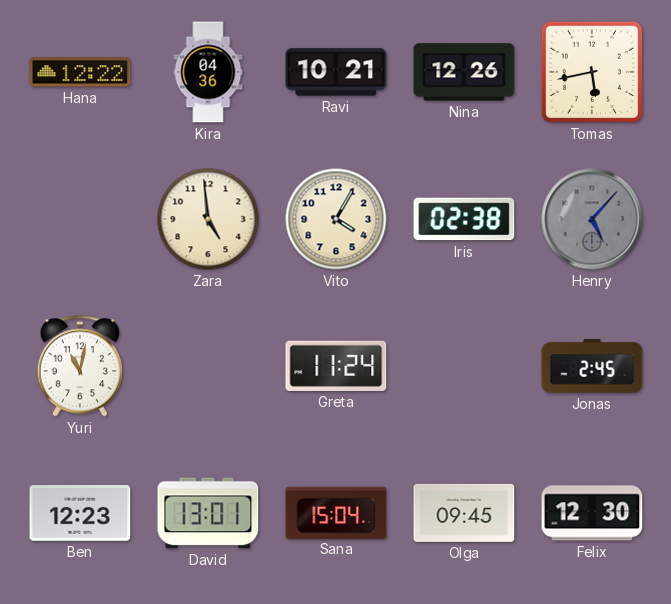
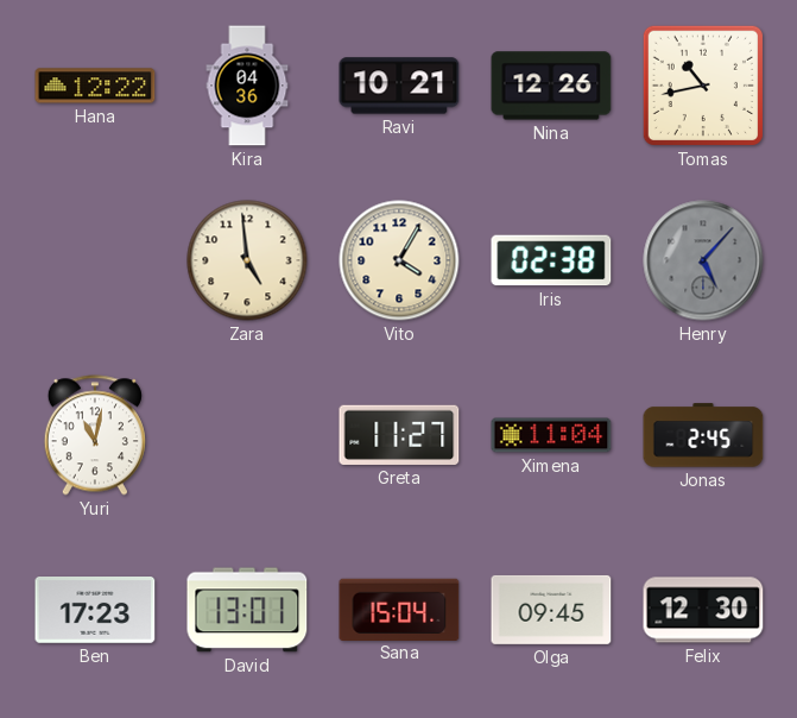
Tomas: 5:43 -> 10:43 (703, 86)
Greta: 11:24 -> 11:27 (399, 435)
Ximena: none -> 11:04 (551, 435)
Ben: 12:23 -> 17:23 (95, 611)
